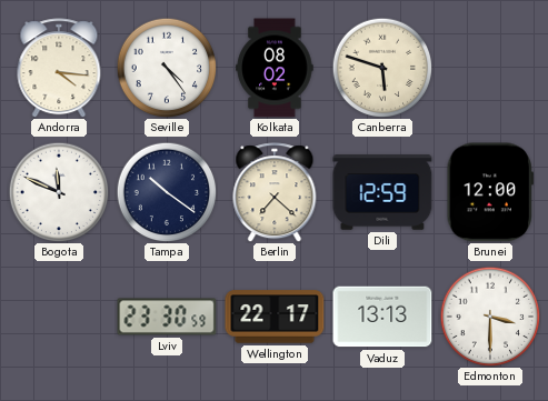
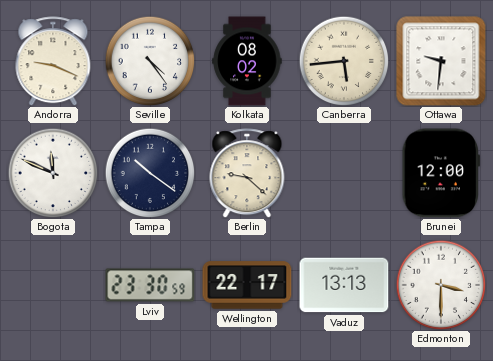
Andorra: 4:16 -> 9:19 (53, 61)
Canberra: 5:48 -> 5:44 (344, 61)
Ottawa: none -> 9:31 (441, 61)
Berlin: 7:22 -> 9:22 (247, 173)
Dili: 12:59 -> none (382, 192)
